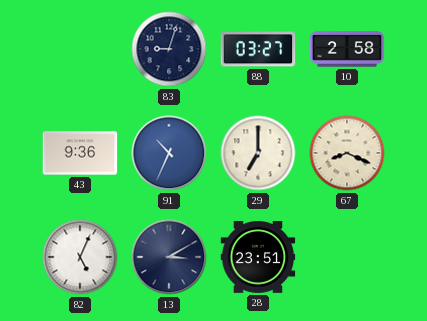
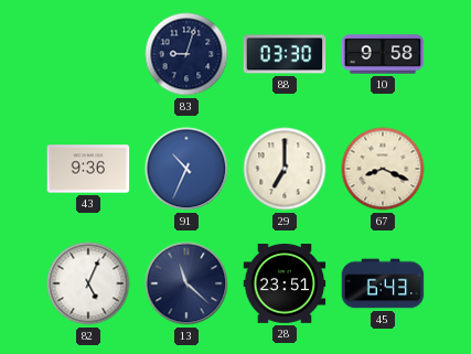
88: 03:27 -> 03:30 (285, 54)
10: 2:58 -> 9:58 (383, 54)
13: 3:10 -> 11:22 (186, 283)
45: none -> 6:43 (383, 283)
